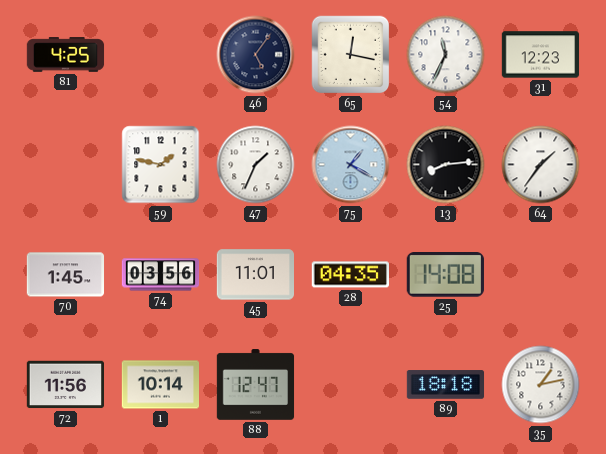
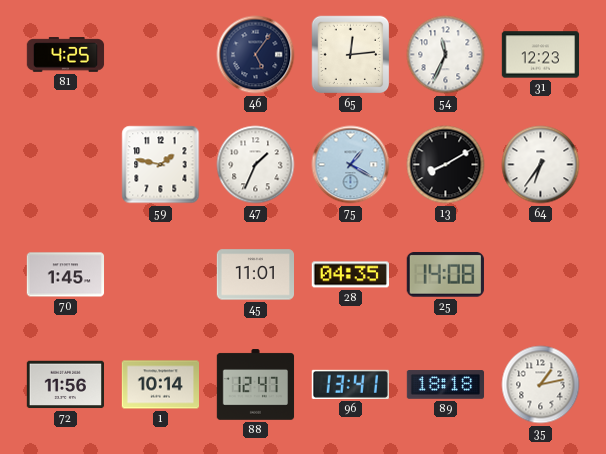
65: 12:17 -> 12:14 (351, 55)
13: 8:14 -> 8:10 (446, 165)
64: 1:36 -> 6:36 (541, 165)
74: 03:56 -> none (161, 275)
96: none -> 13:41 (350, 384)
